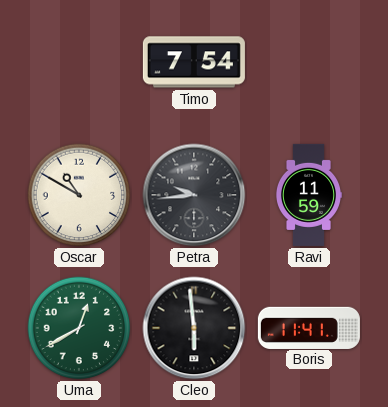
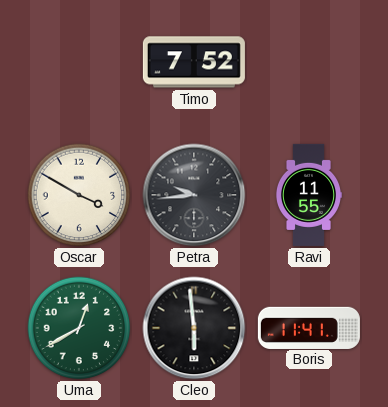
Timo: 7:54 -> 7:52 (194, 62)
Oscar: 10:50 -> 3:50 (79, 195)
Ravi: 11:59 -> 11:55 (308, 195)
